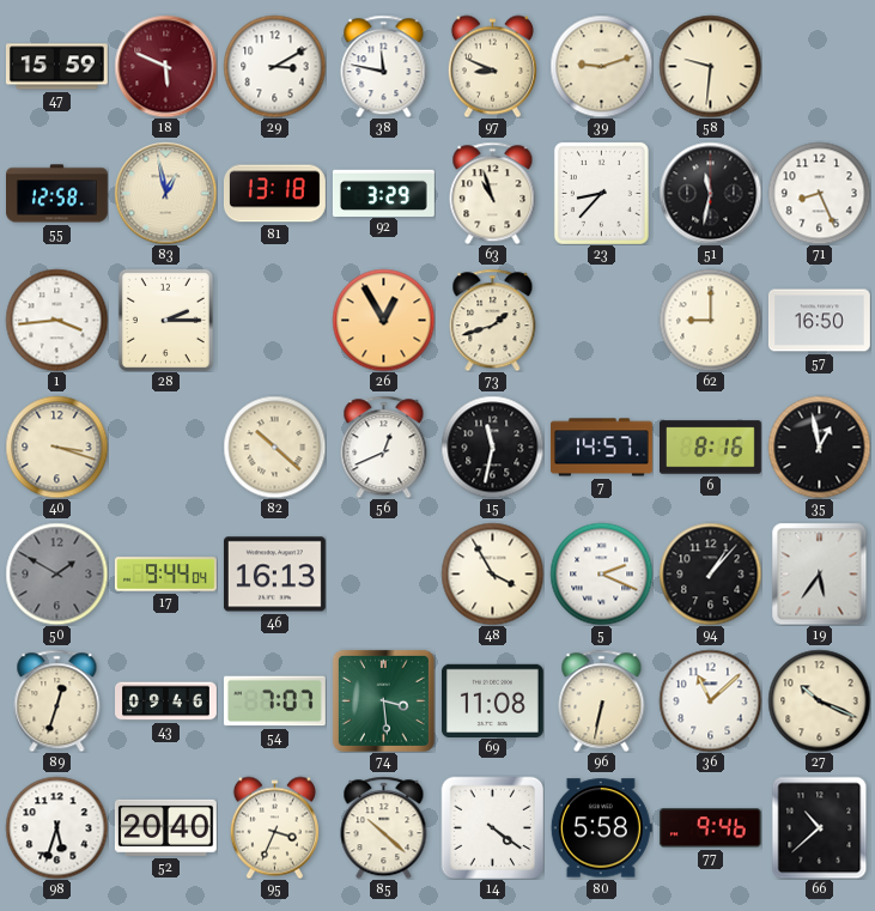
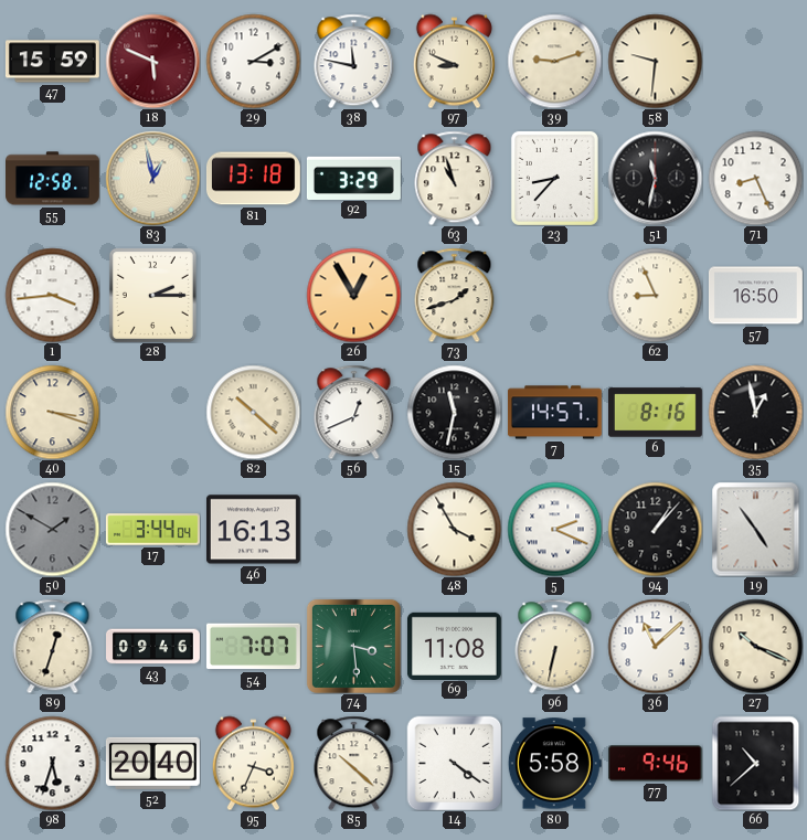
62: 9:00 -> 8:56 (655, 295)
17: 9:44 -> 3:44 (153, 530)
19: 5:36 -> 4:54 (756, 529)
